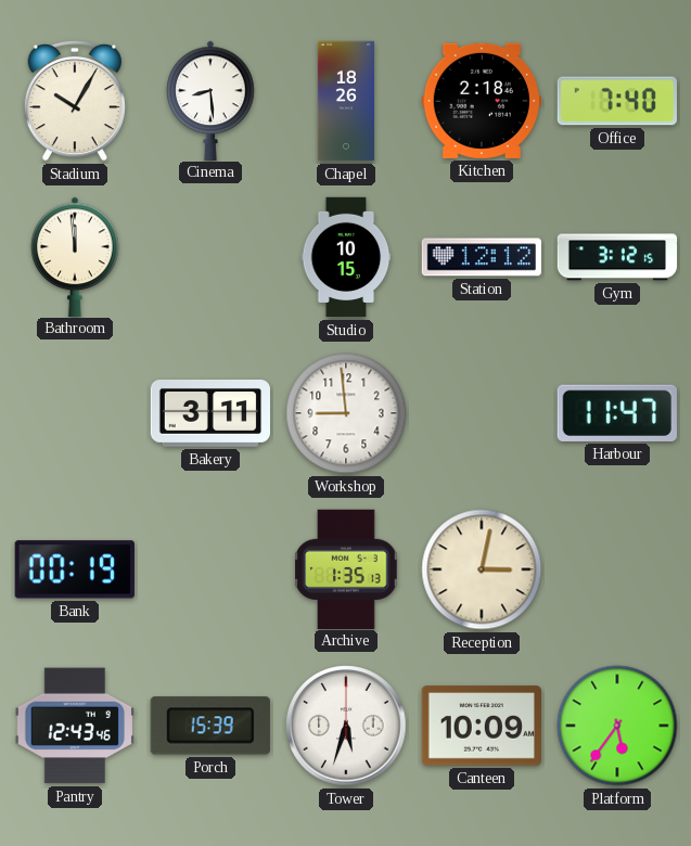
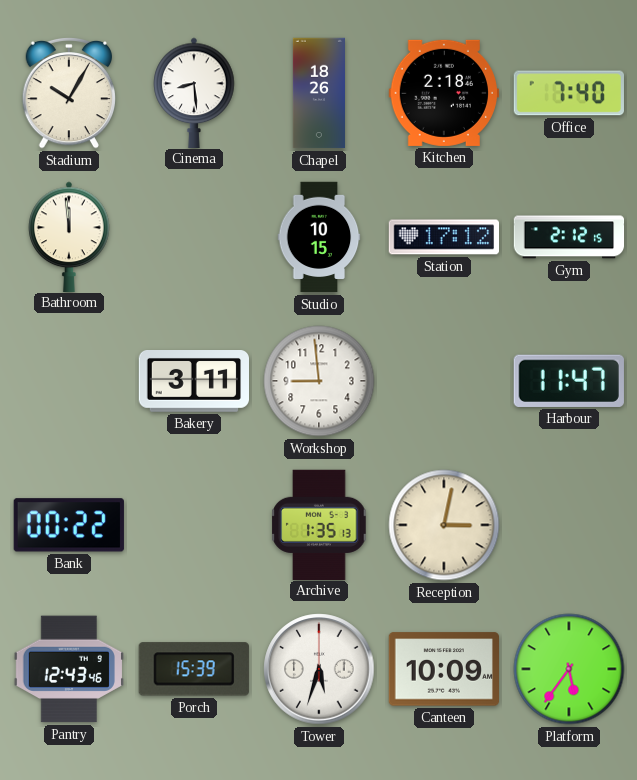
Station: 12:12 -> 17:12 (443, 237)
Gym: 3:12 -> 2:12 (569, 237)
Bank: 00:19 -> 00:22 (69, 525)
